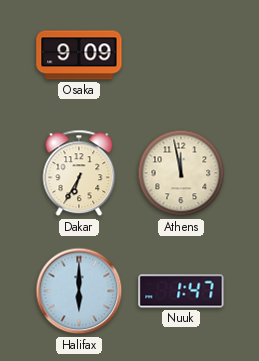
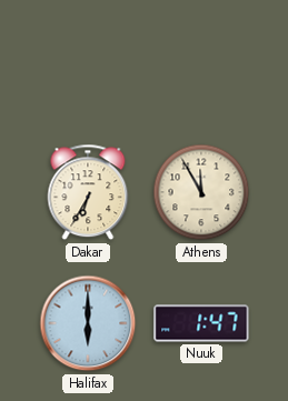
Osaka: 9:09 -> none (79, 55)
Athens: 11:58 -> 11:55 (201, 192)
